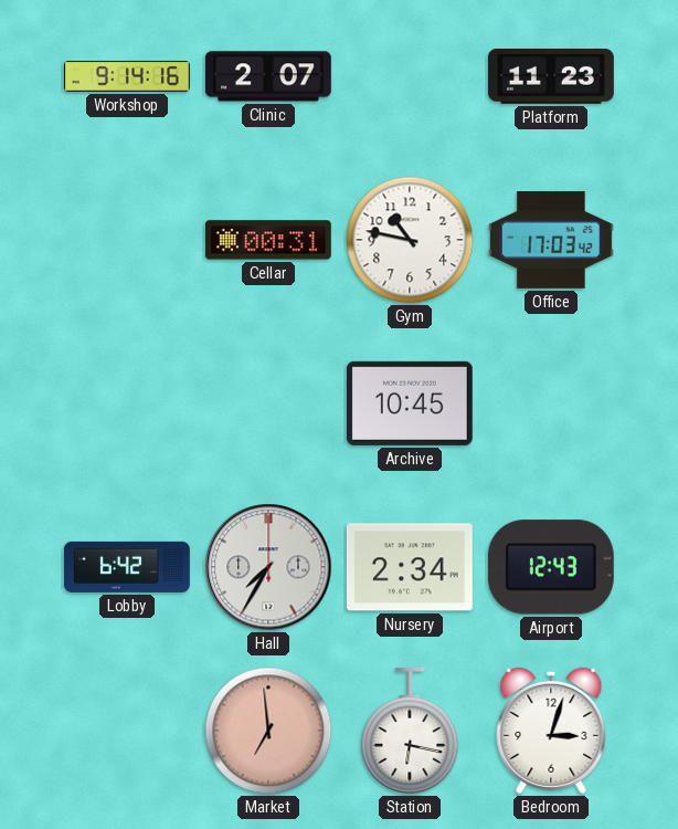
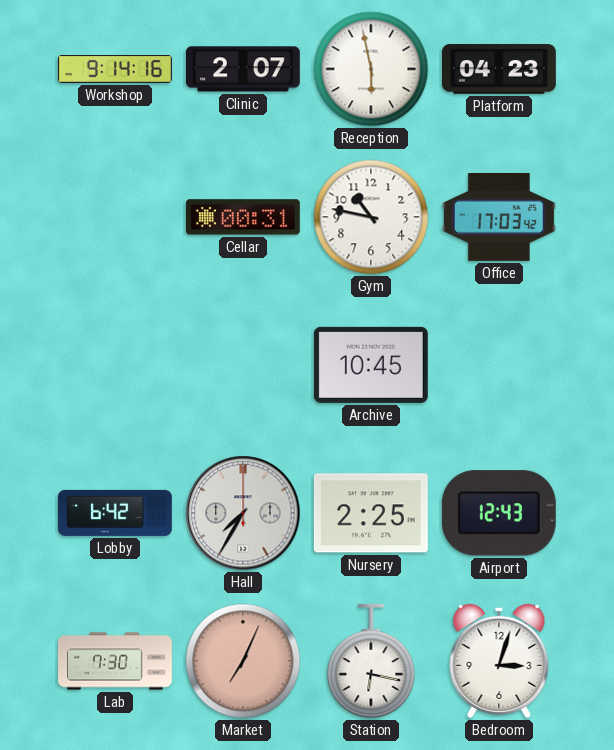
Reception: none -> 5:58 (371, 69)
Platform: 11:23 -> 04:23 (500, 69)
Nursery: 2:34 -> 2:25 (371, 513)
Lab: none -> 7:30 (115, 661)
Market: 6:59 -> 7:04 (243, 661)
